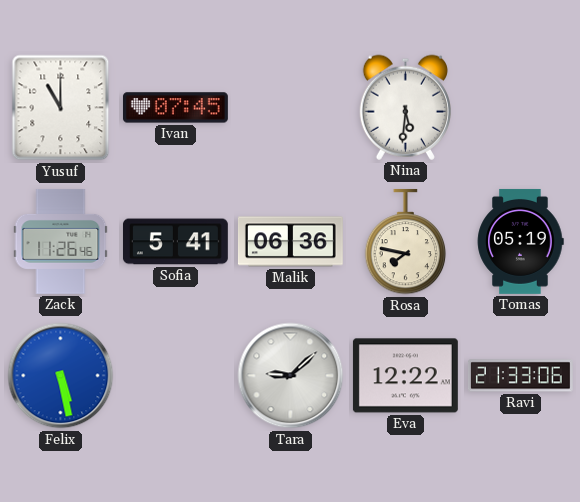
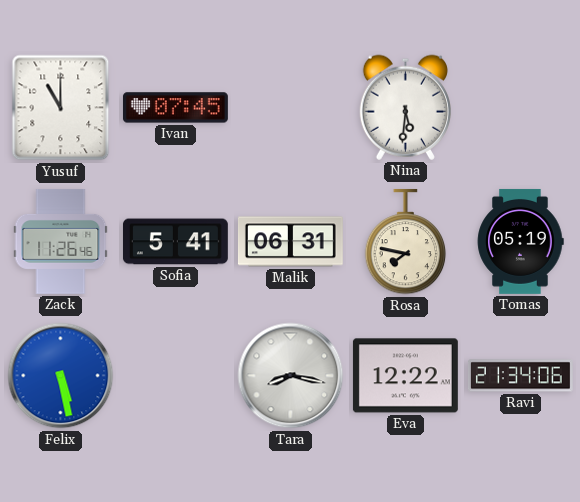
Malik: 06:36 -> 06:31 (290, 242)
Tara: 9:08 -> 8:17 (291, 376)
Ravi: 21:33 -> 21:34 (520, 376)
